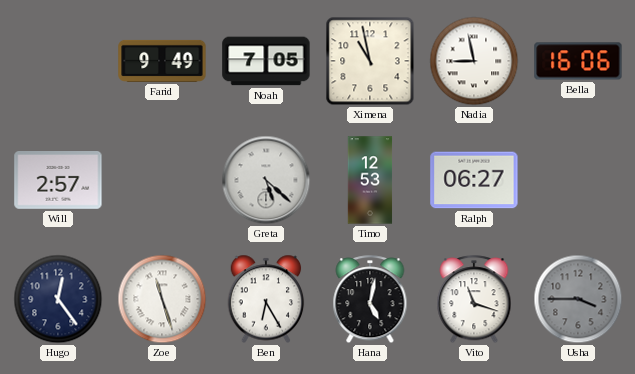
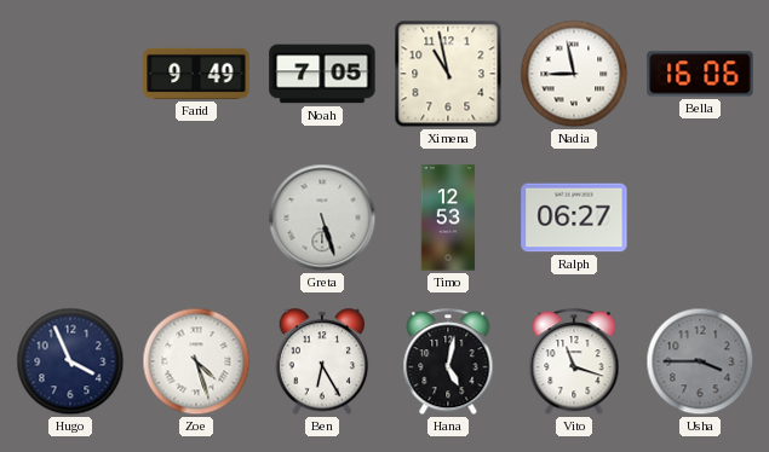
Will: 2:57 -> none (58, 181)
Greta: 5:22 -> 5:27 (322, 218)
Hugo: 12:24 -> 3:56 (70, 361)
Zoe: 11:27 -> 4:27 (196, 361)
